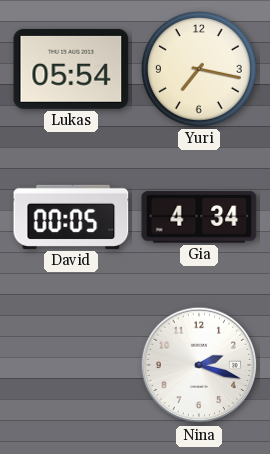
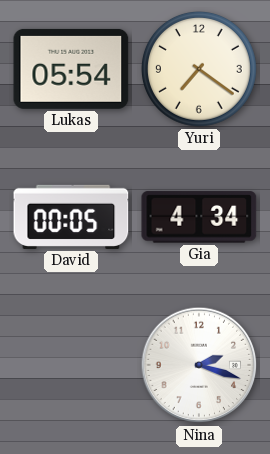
Yuri: 7:17 -> 7:21 (199, 69)
